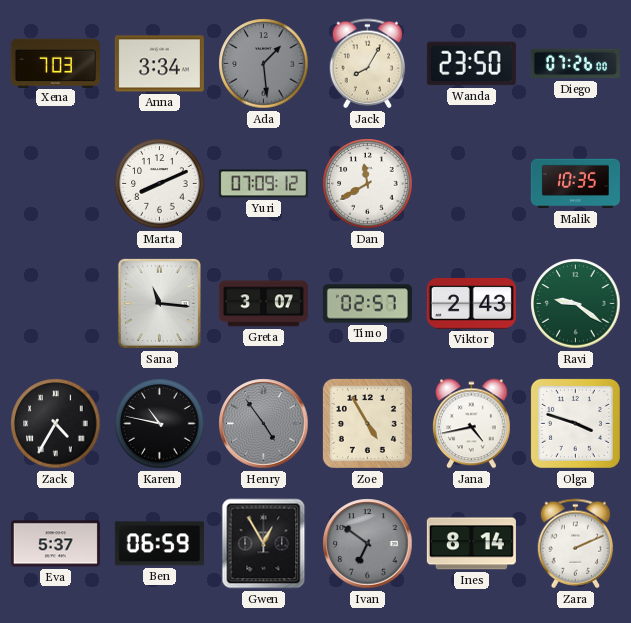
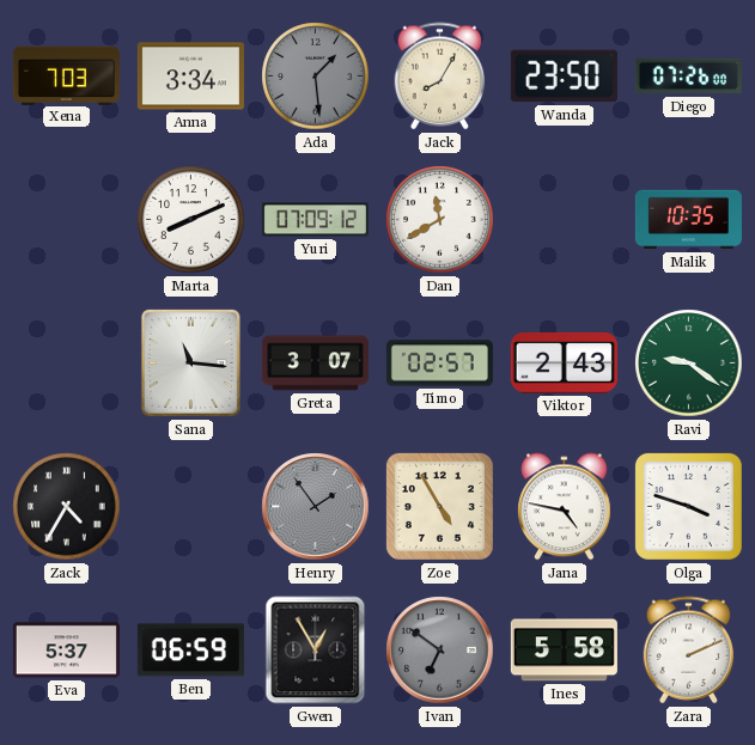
Karen: 10:47 -> none (160, 424)
Henry: 4:54 -> 1:54 (316, 507)
Jana: 4:43 -> 4:47 (565, 507)
Ines: 8:14 -> 5:58 (564, 651)
